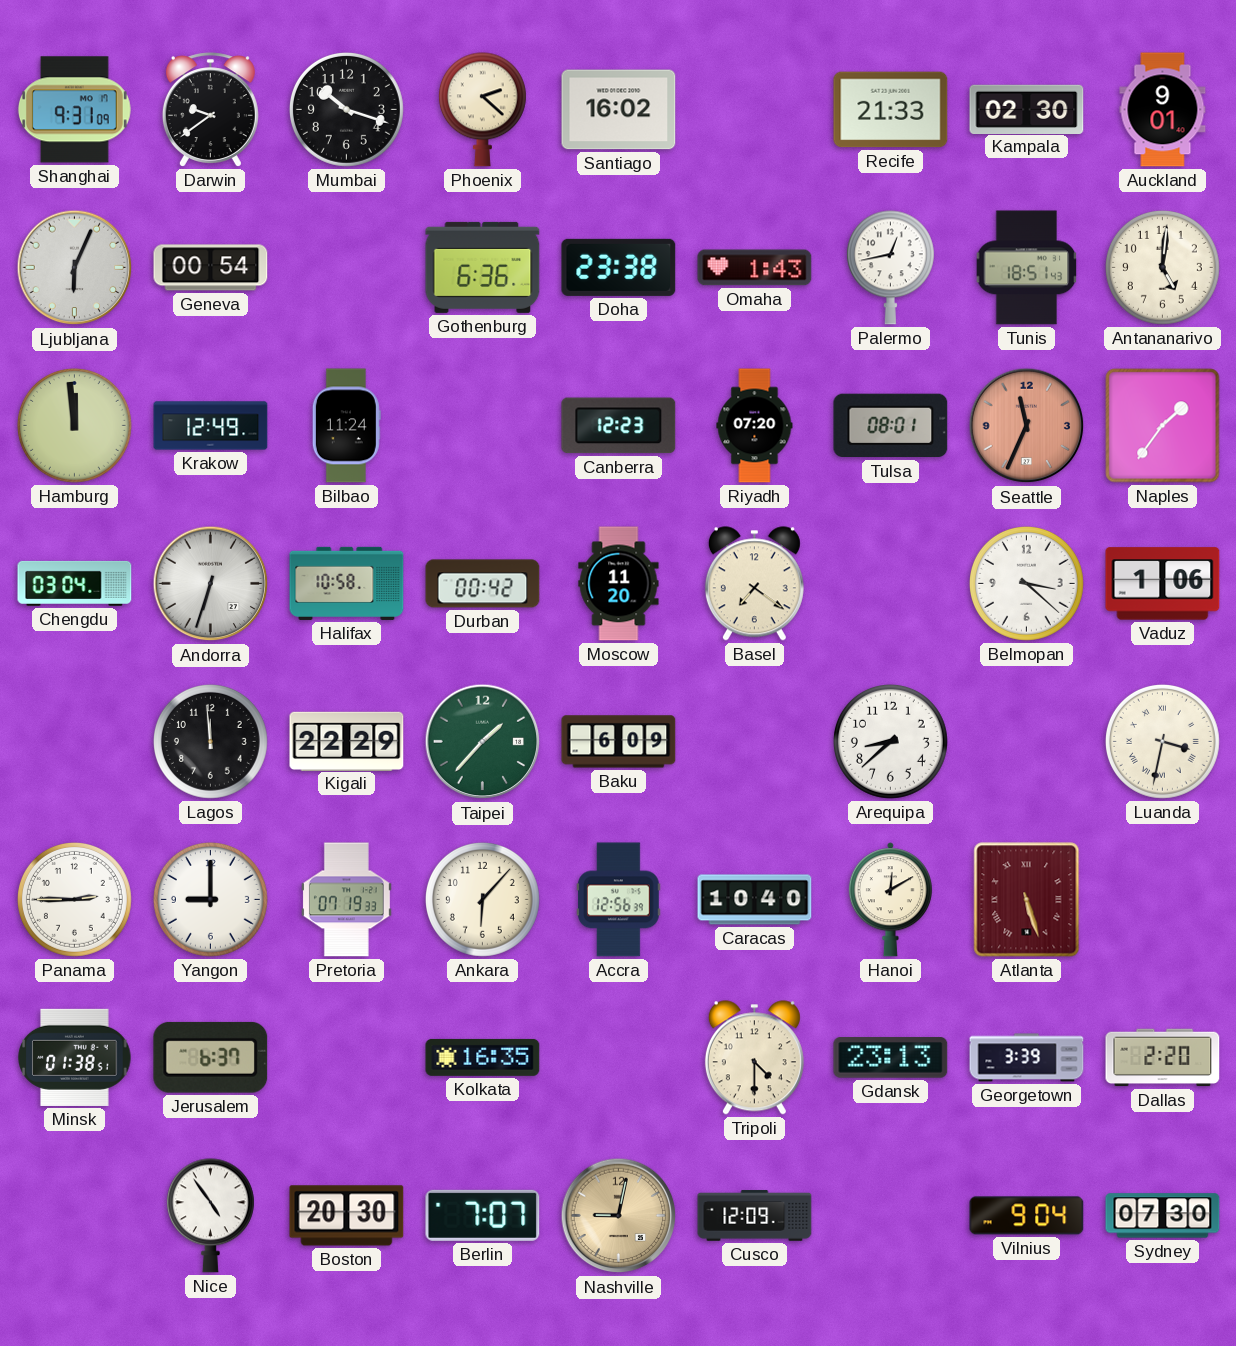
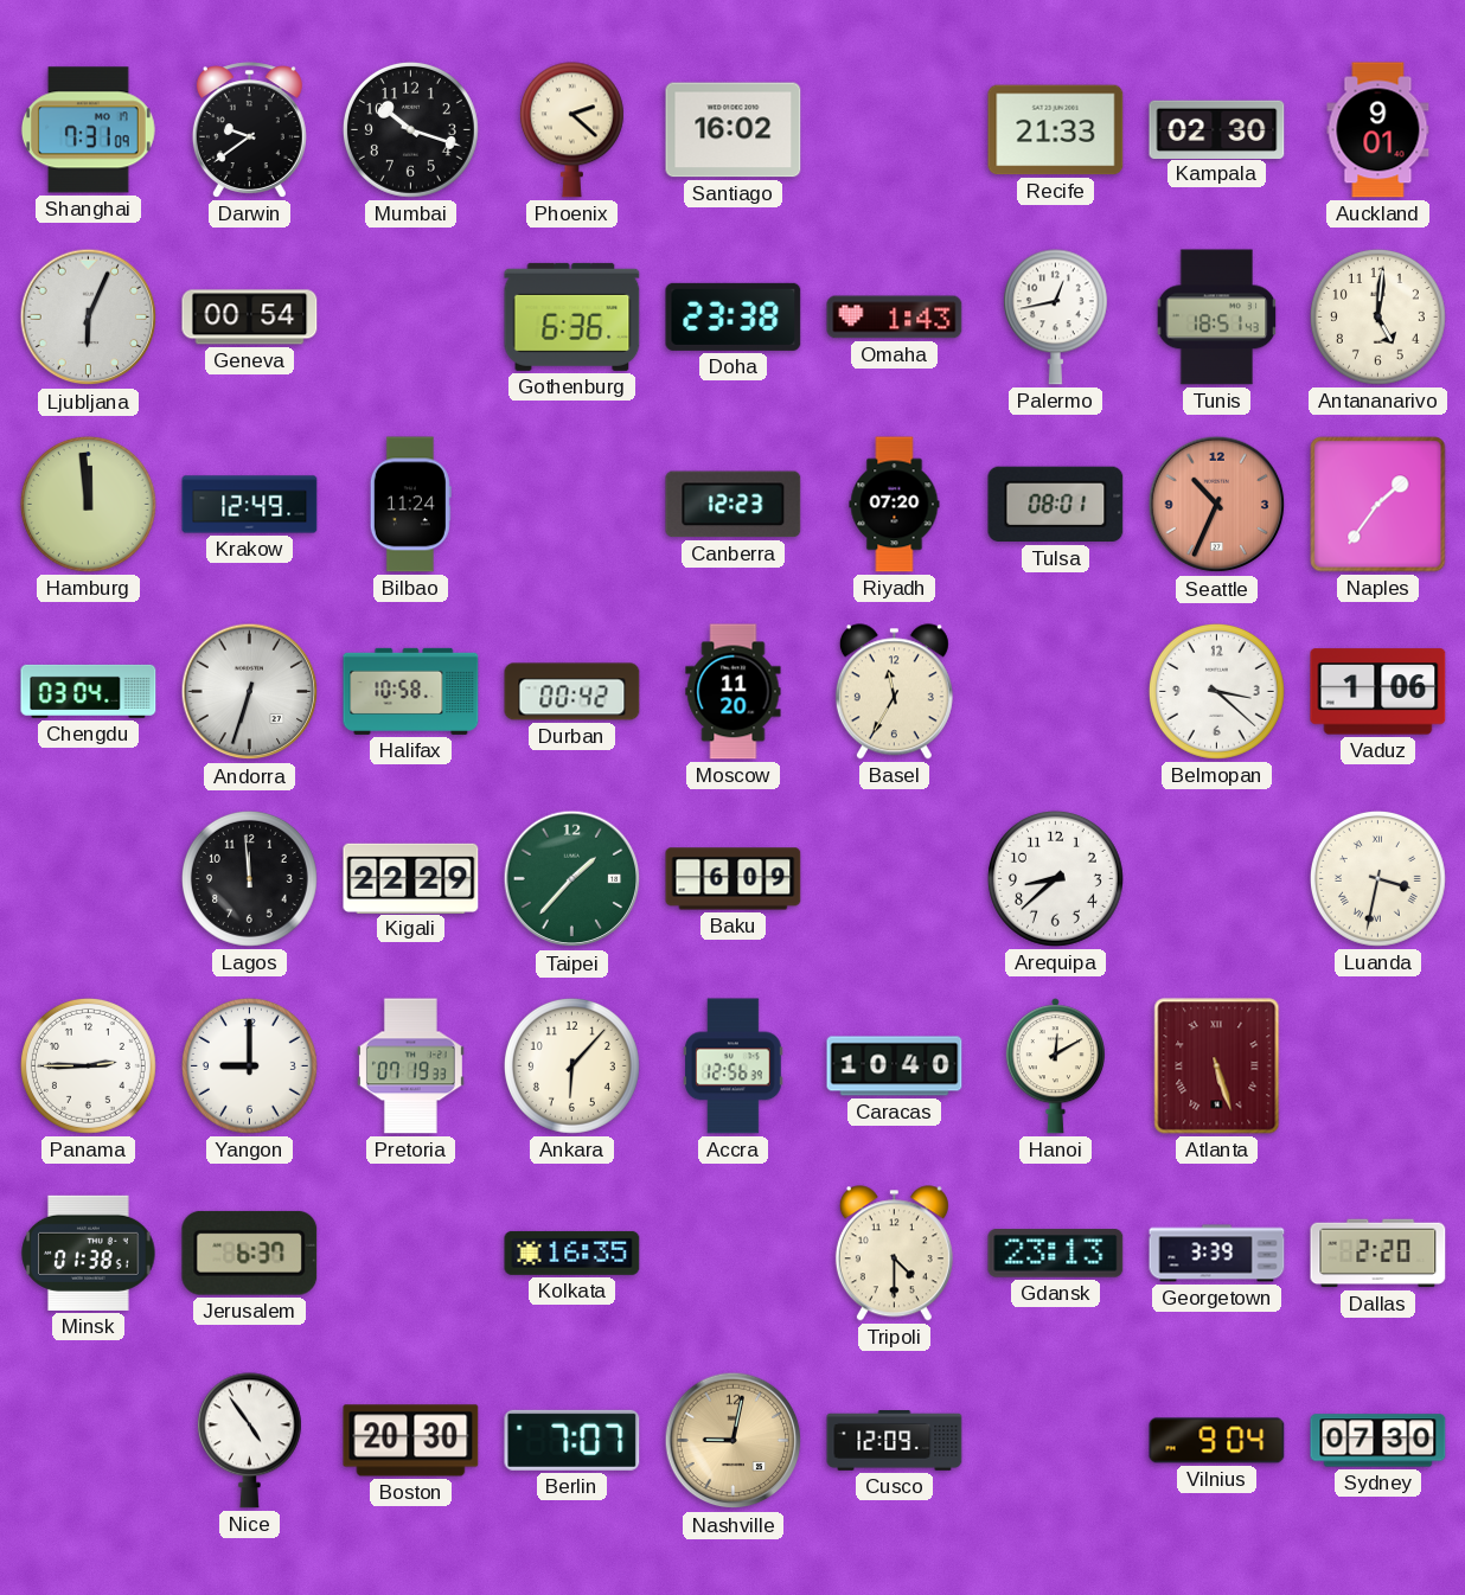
Shanghai: 9:31 -> 7:31 (88, 130)
Seattle: 11:34 -> 10:34 (1217, 505)
Basel: 7:21 -> 11:35 (894, 692)
